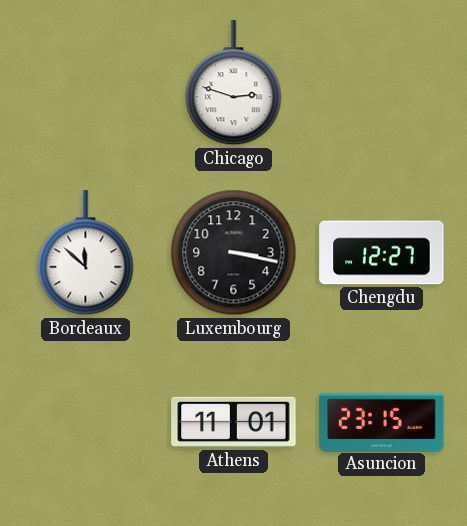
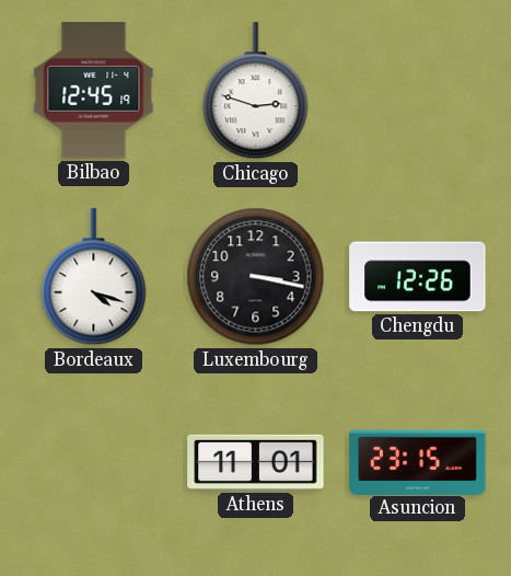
Bilbao: none -> 12:45 (94, 91)
Bordeaux: 11:52 -> 4:18 (94, 277)
Chengdu: 12:27 -> 12:26 (418, 277)
